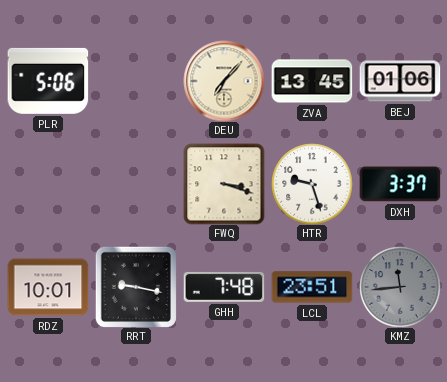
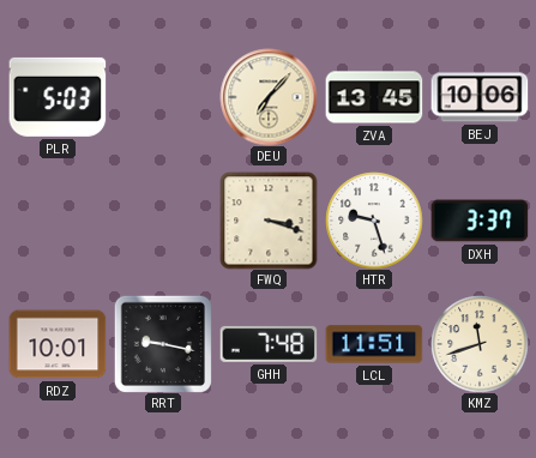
PLR: 5:06 -> 5:03 (58, 97)
BEJ: 01:06 -> 10:06 (480, 97)
LCL: 23:51 -> 11:51 (374, 344)
KMZ: 11:44 -> 11:42 (480, 344)
KMZ dial: grey -> cream (480, 344)
